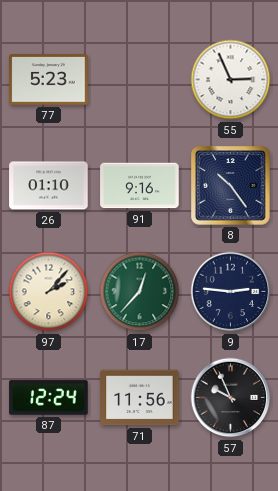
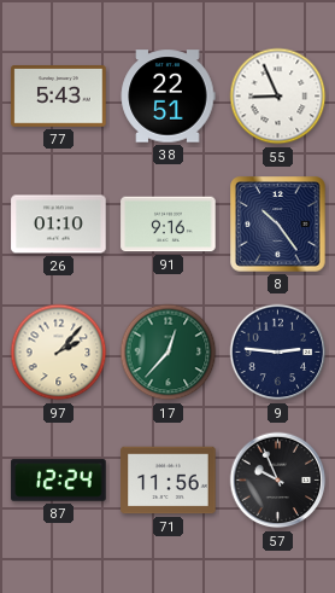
77: 5:23 -> 5:43 (59, 97)
38: none -> 22:51 (167, 97)
55: 2:56 -> 8:56 (278, 97)
